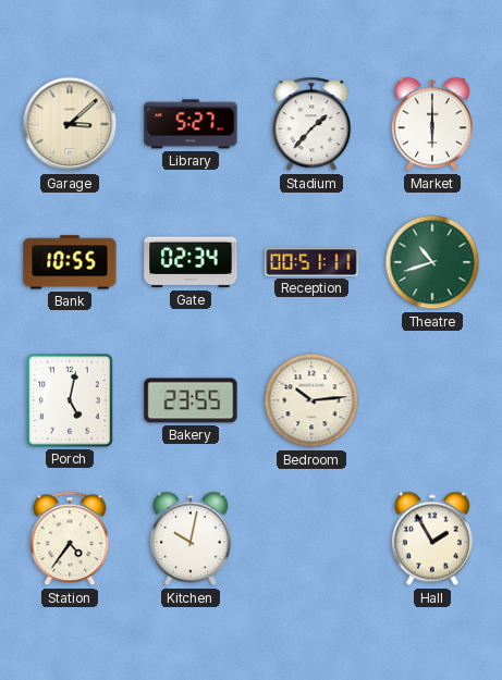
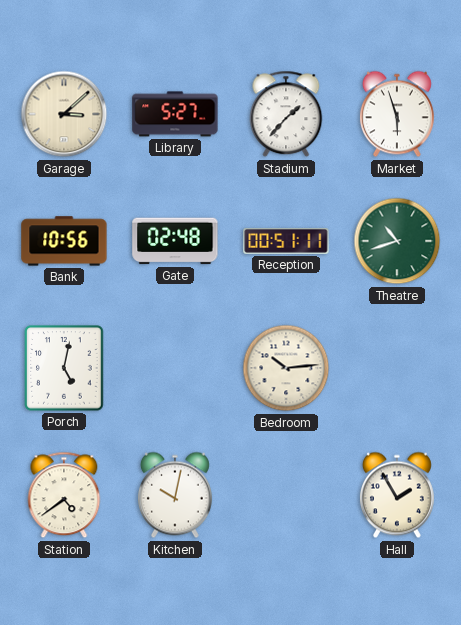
Market: 6:00 -> 5:57 (397, 114)
Bank: 10:55 -> 10:56 (64, 241)
Gate: 02:34 -> 02:48 (175, 241)
Bakery: 23:55 -> none (191, 400)
Station: 4:36 -> 4:39 (64, 495)
